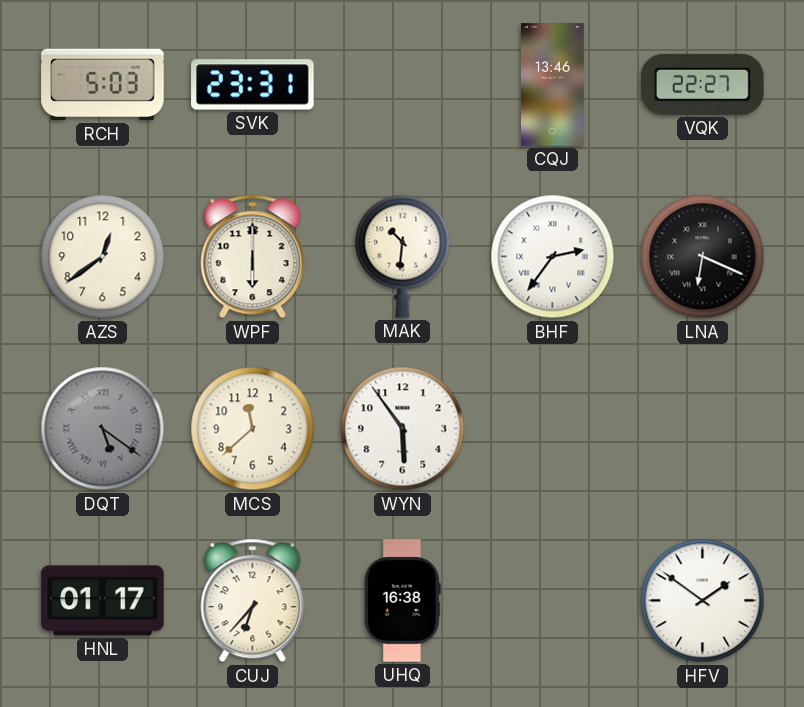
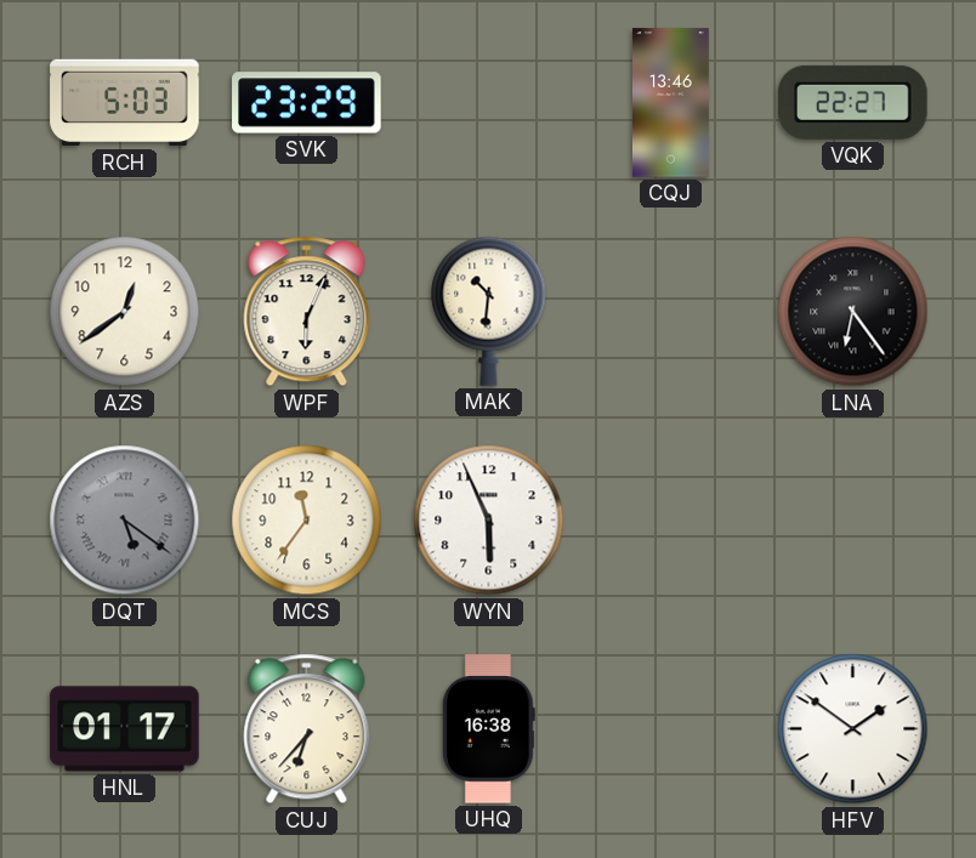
SVK: 23:31 -> 23:29 (307, 103)
WPF: 6:00 -> 6:04 (307, 312)
BHF: 2:36 -> none (553, 257)
LNA: 6:19 -> 6:24 (853, 312)
MCS: 11:38 -> 11:36 (307, 521)
WYN: 5:54 -> 5:56 (489, 521)
